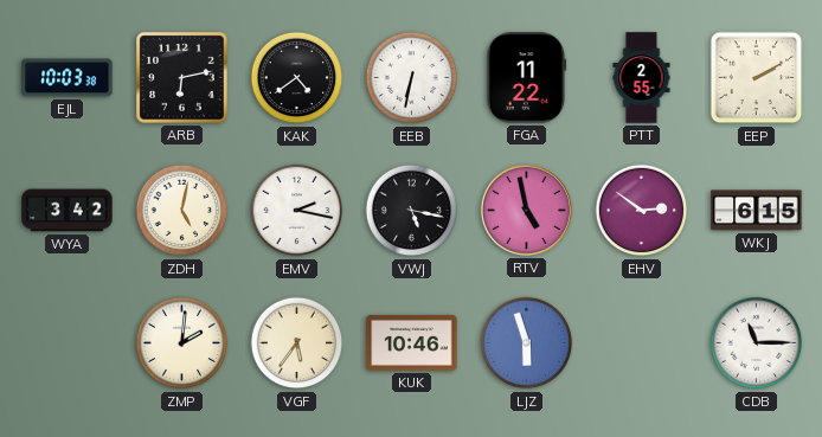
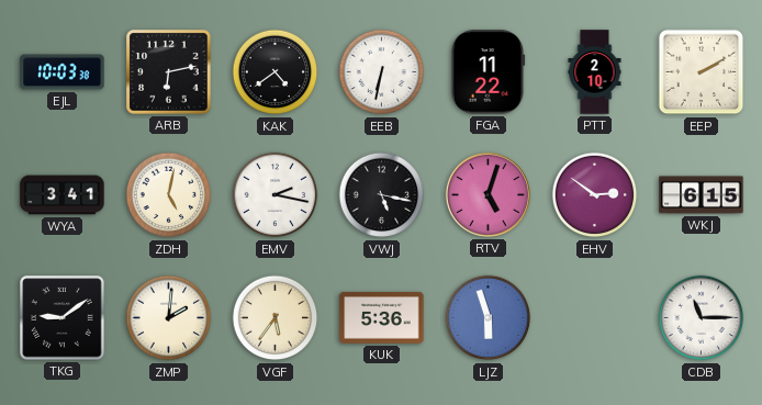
PTT: 2:55 -> 2:10 (595, 72)
WYA: 3:42 -> 3:41 (63, 195)
RTV: 4:58 -> 5:03 (488, 194)
TKG: none -> 9:09 (63, 318)
KUK: 10:46 -> 5:36 (382, 317)
